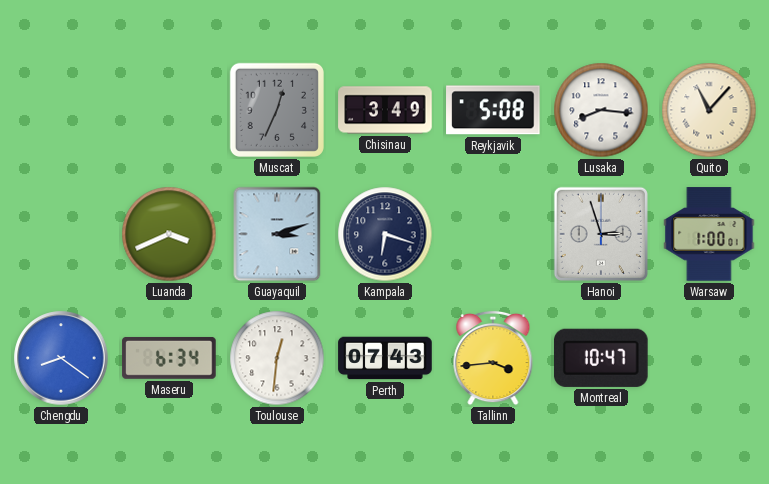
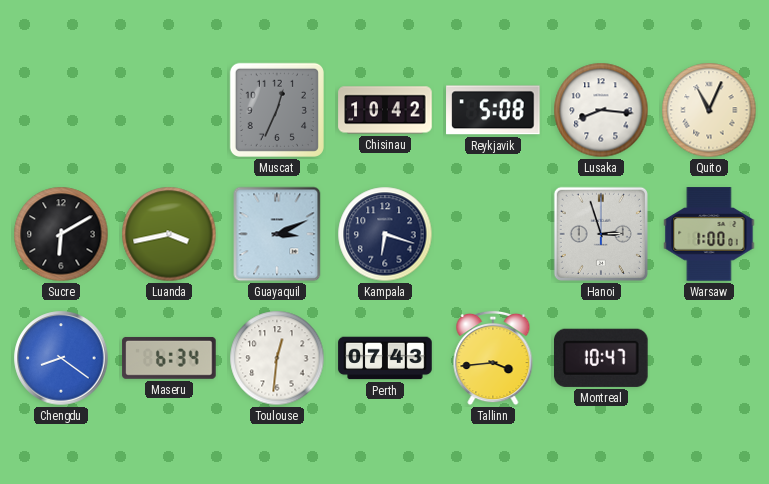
Chisinau: 3:49 -> 10:42 (385, 110)
Quito: 11:07 -> 11:04 (709, 110)
Sucre: none -> 6:10 (61, 234)
Luanda: 3:41 -> 3:43 (169, 234)
Guayaquil: 3:12 -> 3:11 (277, 234)
